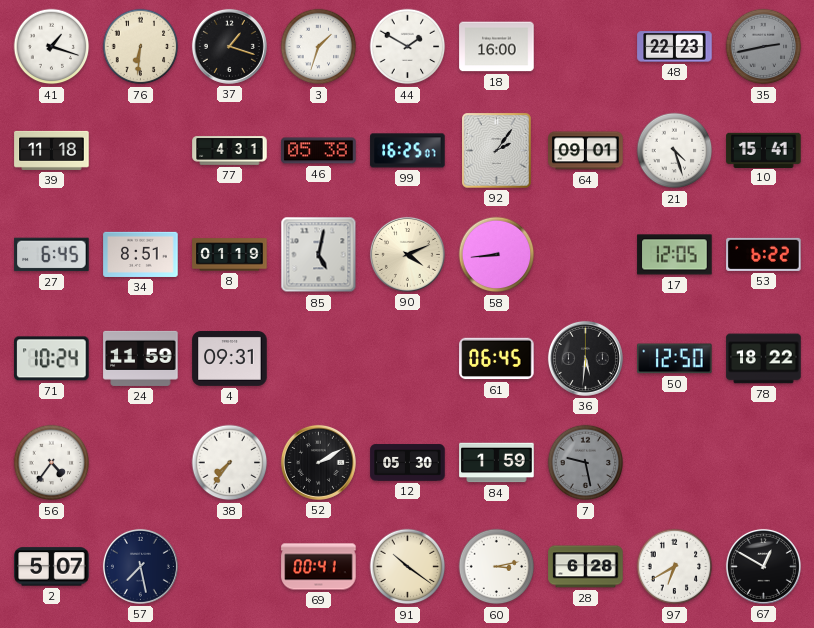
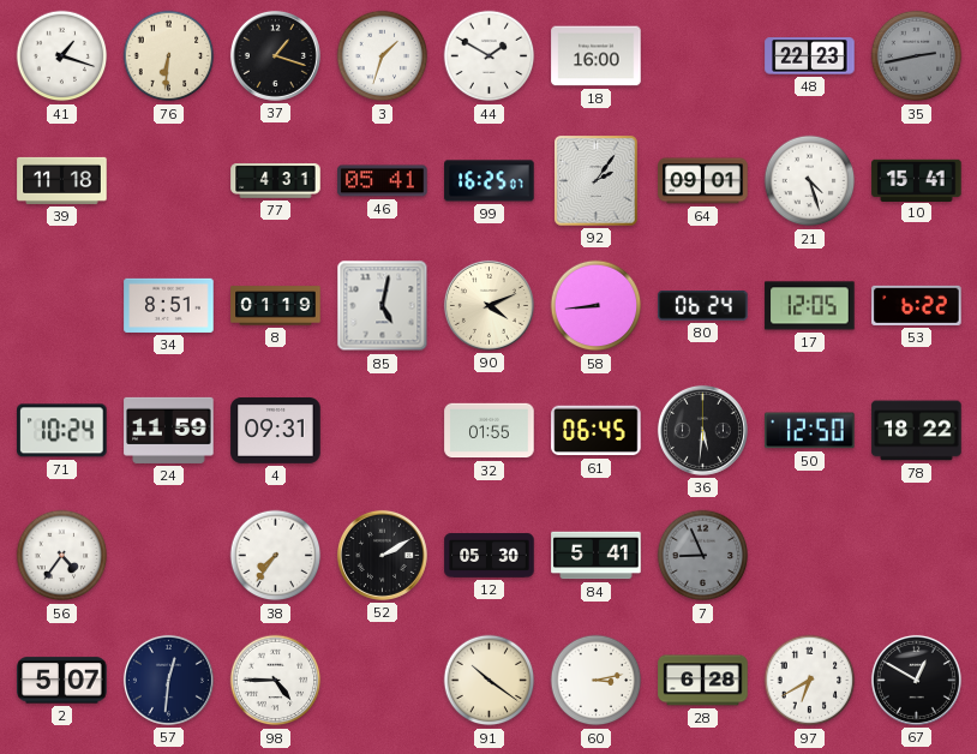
46: 05:38 -> 05:41 (383, 181)
27: 6:45 -> none (52, 255)
80: none -> 06:24 (703, 306)
32: none -> 01:55 (490, 431)
84: 1:59 -> 5:41 (597, 556)
7: 9:28 -> 8:56 (703, 556)
57: 7:28 -> 12:31 (168, 680)
98: none -> 4:45 (276, 681)
69: 00:41 -> none (319, 567)
